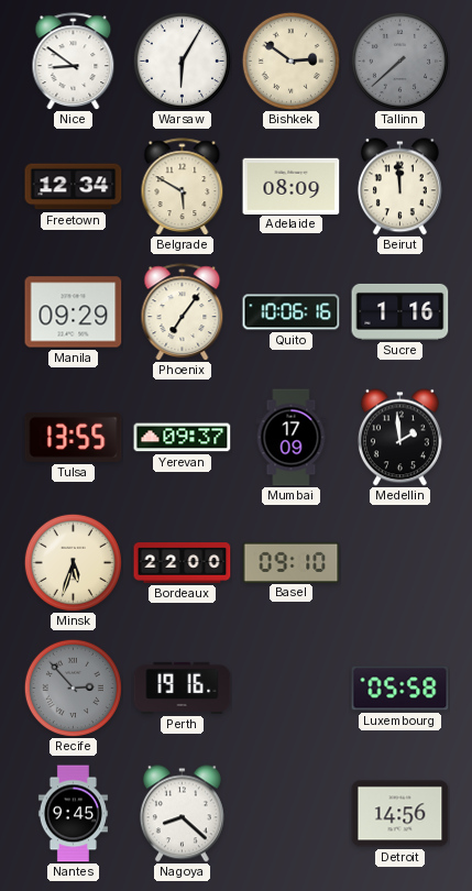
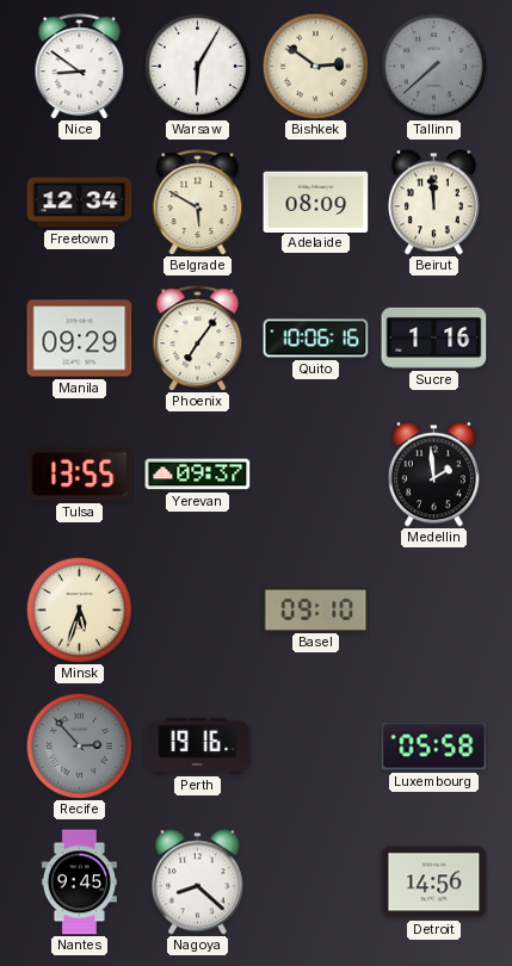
Mumbai: 17:09 -> none (292, 438)
Bordeaux: 22:00 -> none (183, 563)
